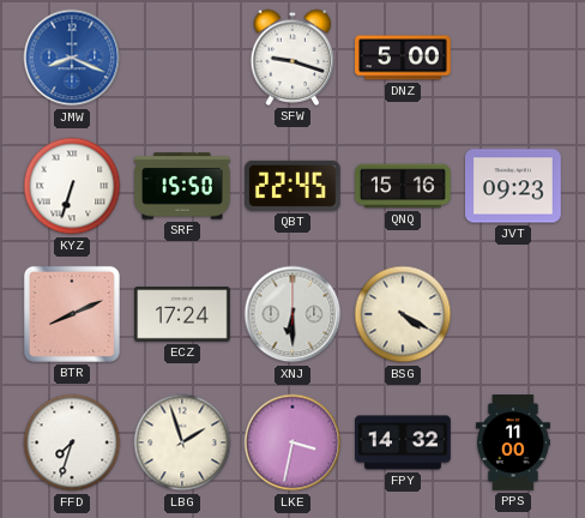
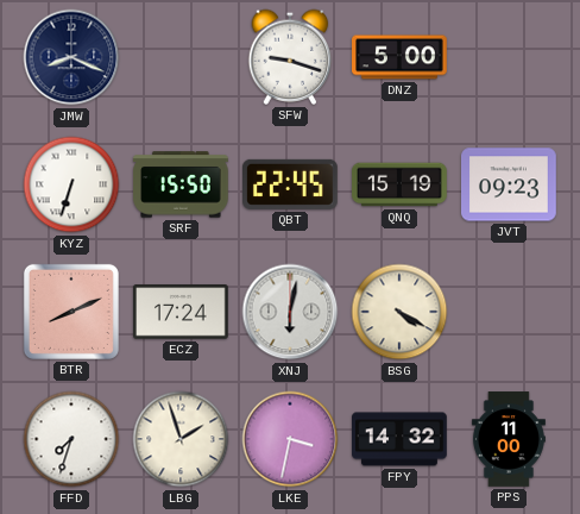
JMW dial: blue -> navy (71, 57)
QNQ: 15:16 -> 15:19 (399, 184)
XNJ: 6:30 -> 6:02 (290, 312)
